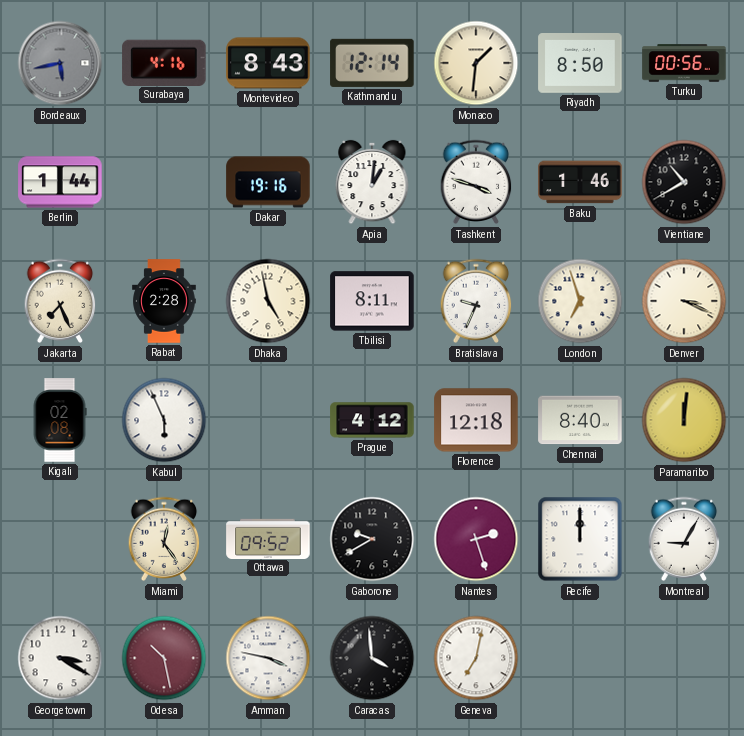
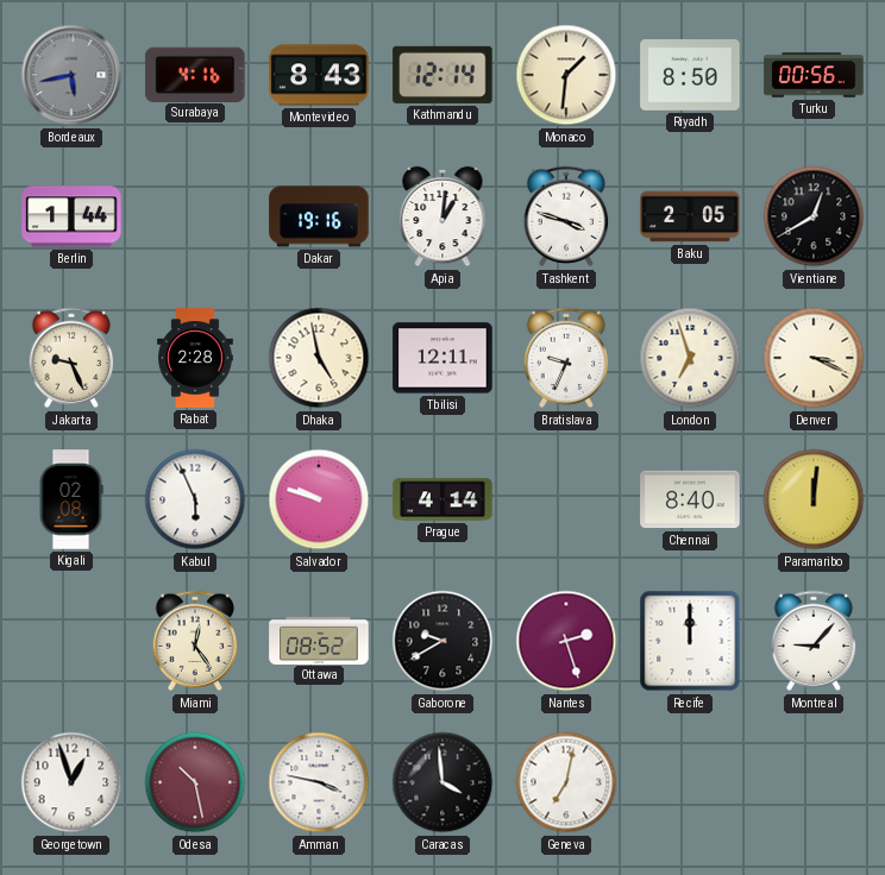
Baku: 1:46 -> 2:05 (690, 216)
Vientiane: 10:40 -> 12:40 (814, 216)
Jakarta: 7:26 -> 9:26 (71, 358)
Tbilisi: 8:11 -> 12:11 (442, 358)
Salvador: none -> 9:48 (319, 499)
Prague: 4:12 -> 4:14 (442, 499)
Florence: 12:18 -> none (476, 420)
Ottawa: 09:52 -> 08:52 (319, 640)
Montreal: 9:05 -> 9:07 (814, 641)
Georgetown: 3:20 -> 12:57 (71, 782)
